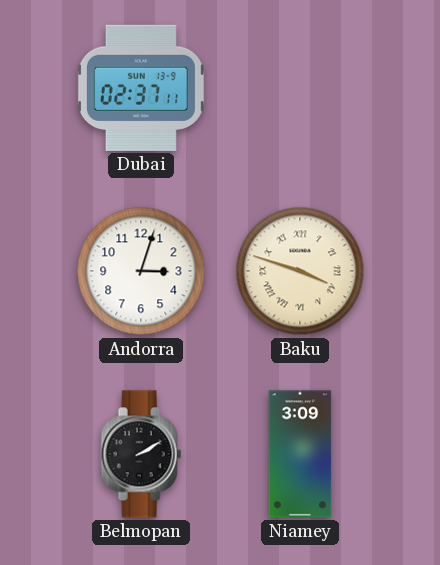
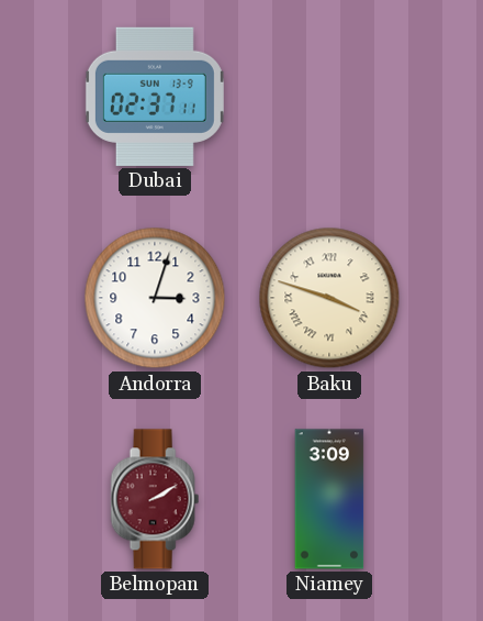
Belmopan dial: black -> burgundy (155, 499)
